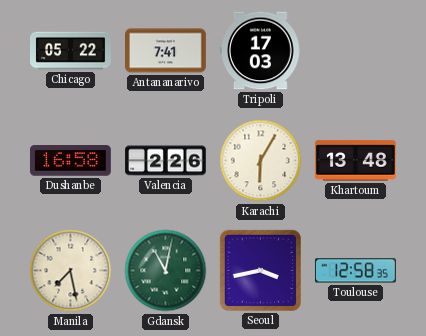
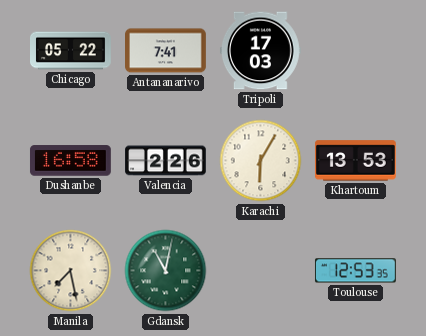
Khartoum: 13:48 -> 13:53 (355, 161)
Seoul: 3:43 -> none (260, 270)
Toulouse: 12:58 -> 12:53 (355, 271)
